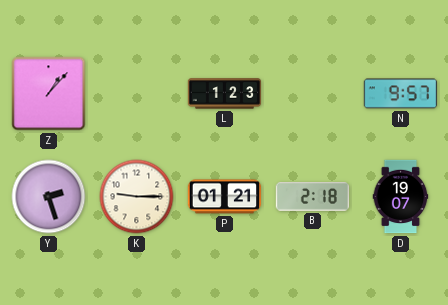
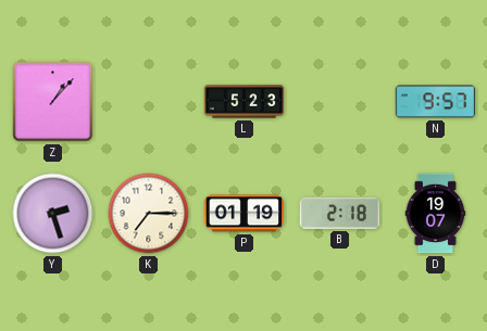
L: 1:23 -> 5:23 (245, 102)
K: 9:15 -> 7:15 (149, 214)
P: 01:21 -> 01:19 (245, 214)
